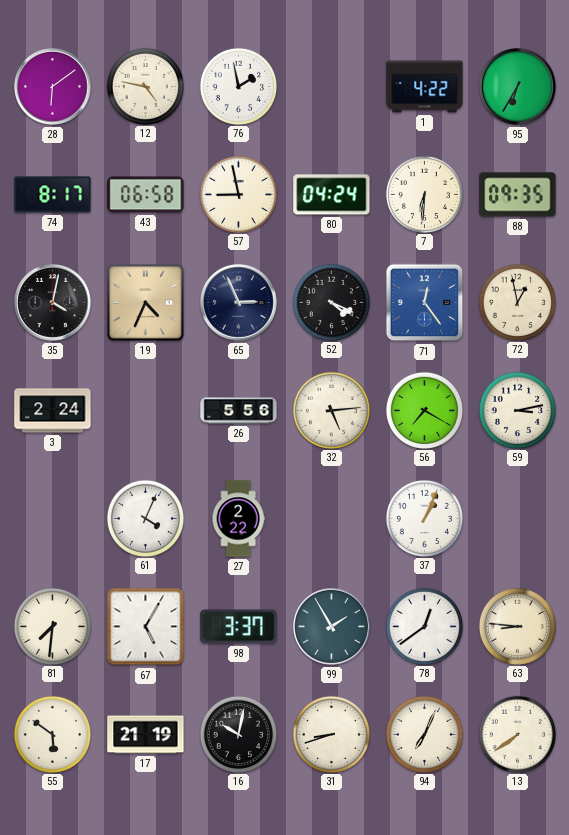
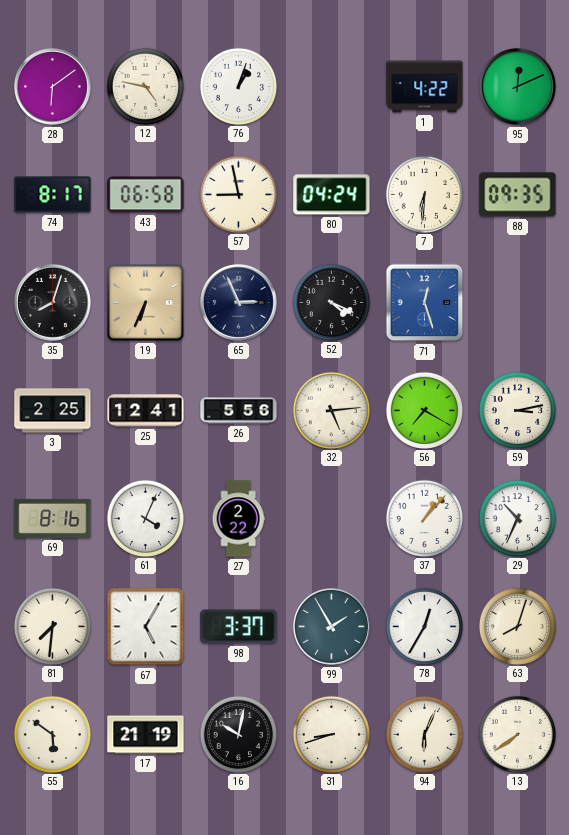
76: 1:58 -> 1:03 (238, 86)
95: 6:35 -> 12:11 (517, 86)
35: 4:02 -> 8:03 (52, 302)
19: 4:34 -> 6:34 (146, 303)
71: 12:24 -> 12:27 (425, 303)
72: 12:58 -> none (517, 302)
3: 2:24 -> 2:25 (53, 411)
25: none -> 12:41 (146, 411)
69: none -> 8:16 (53, 518)
37: 1:04 -> 1:07 (424, 518)
29: none -> 10:34 (517, 518)
78: 12:39 -> 12:35 (424, 626)
63: 8:46 -> 8:03 (517, 626)
94: 7:04 -> 6:04 (424, 734)
